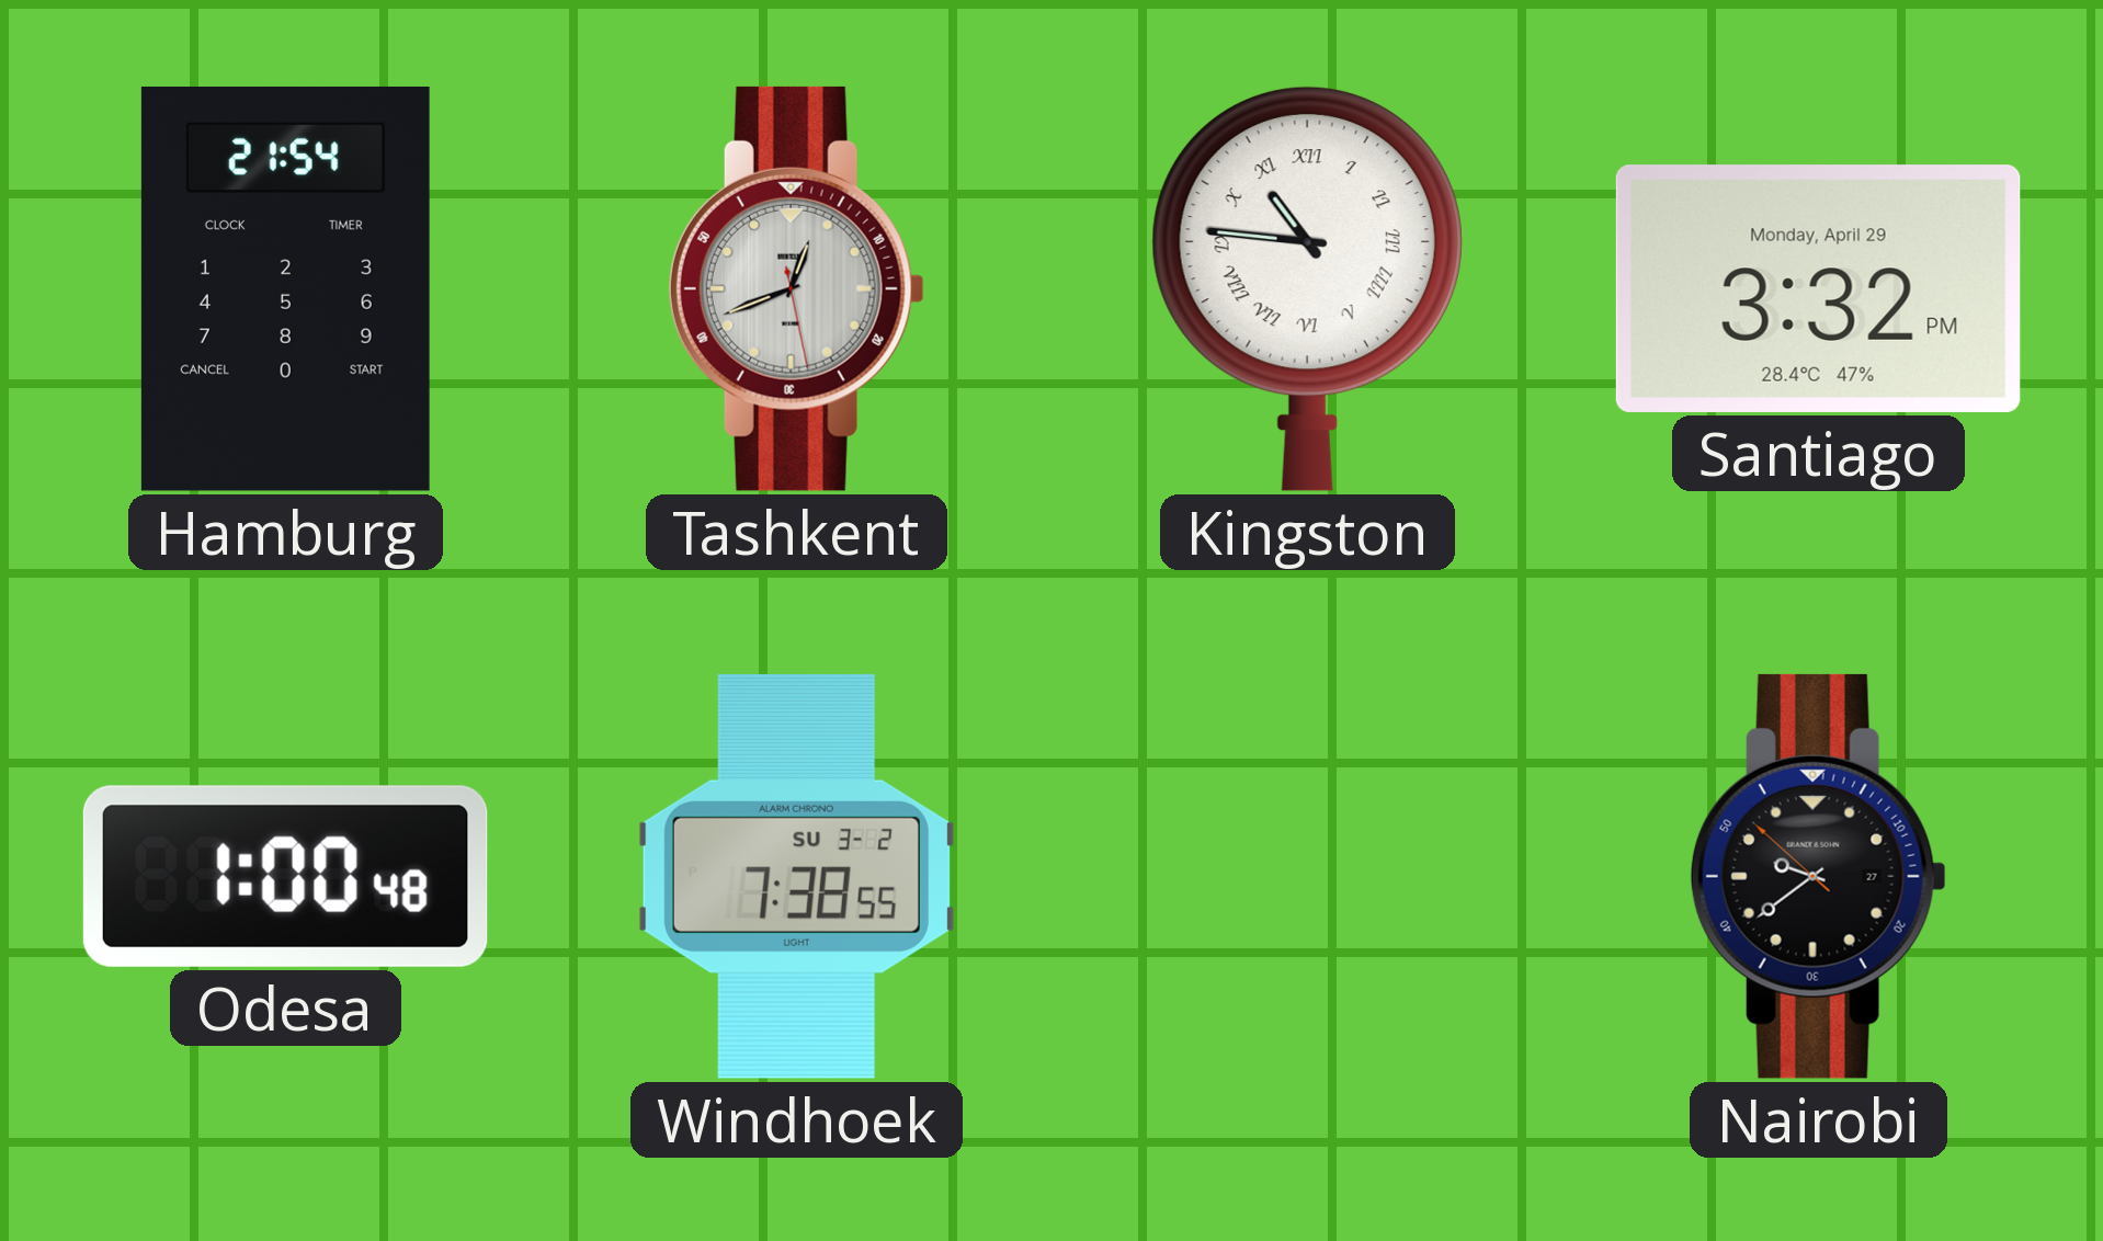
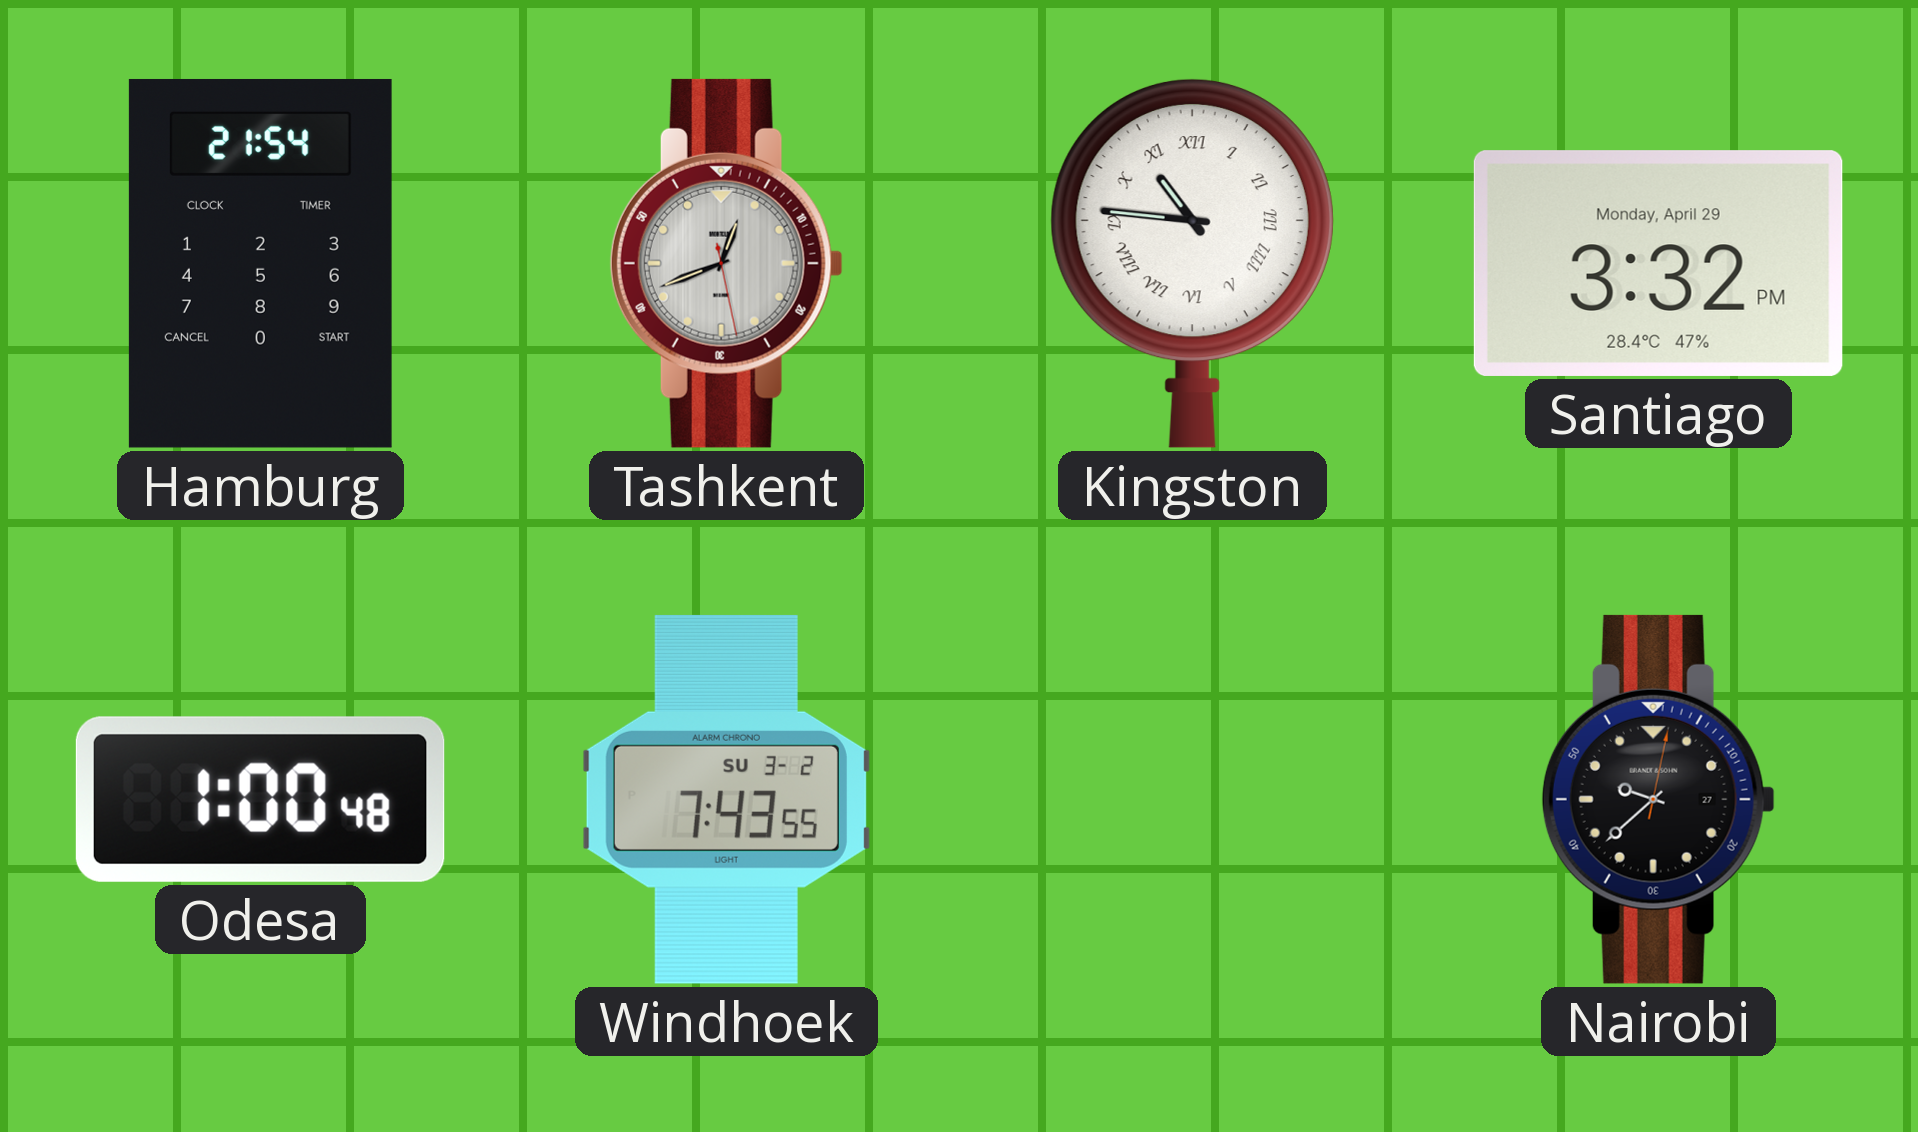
Windhoek: 7:38 -> 7:43 (726, 799)
Nairobi: 9:38:52 -> 9:38:02 (1658, 799)
